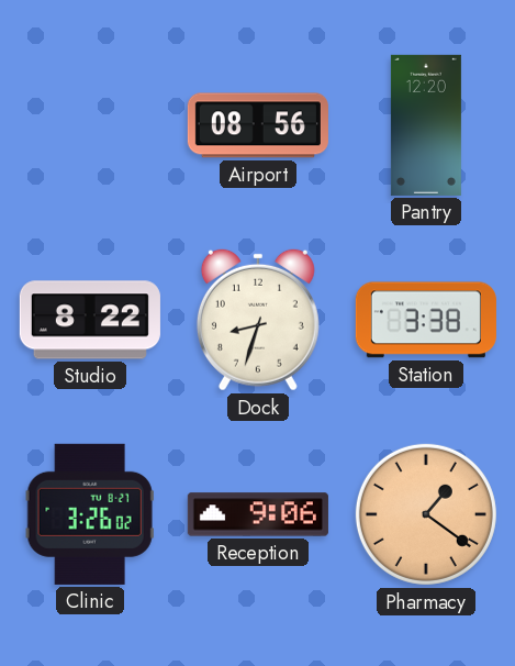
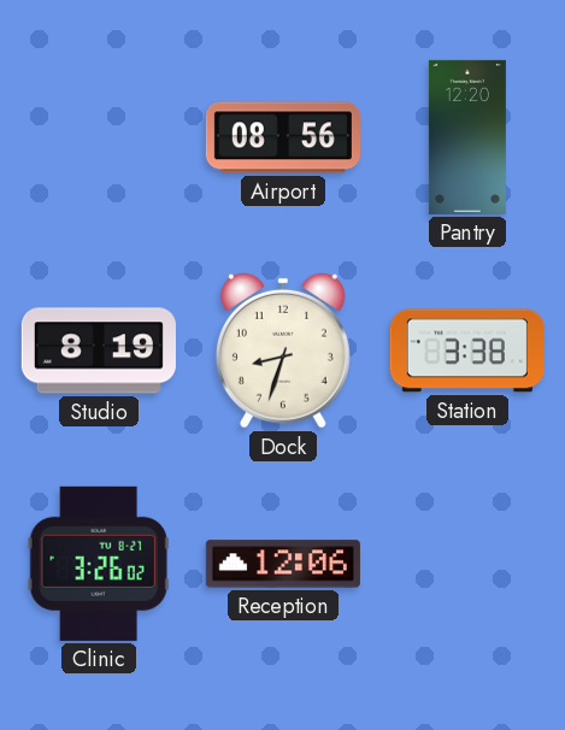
Studio: 8:22 -> 8:19 (99, 351)
Reception: 9:06 -> 12:06 (283, 564)
Pharmacy: 1:21 -> none (426, 514)
